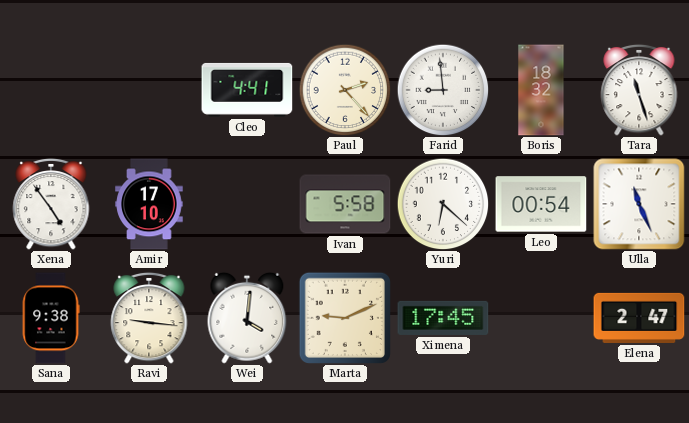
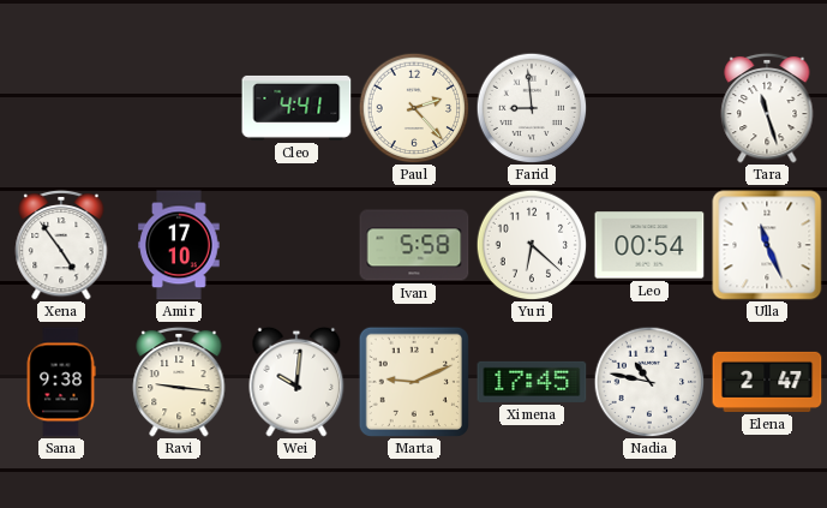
Boris: 18:32 -> none (541, 90)
Wei: 4:01 -> 10:01 (296, 382)
Nadia: none -> 10:47 (649, 382)
